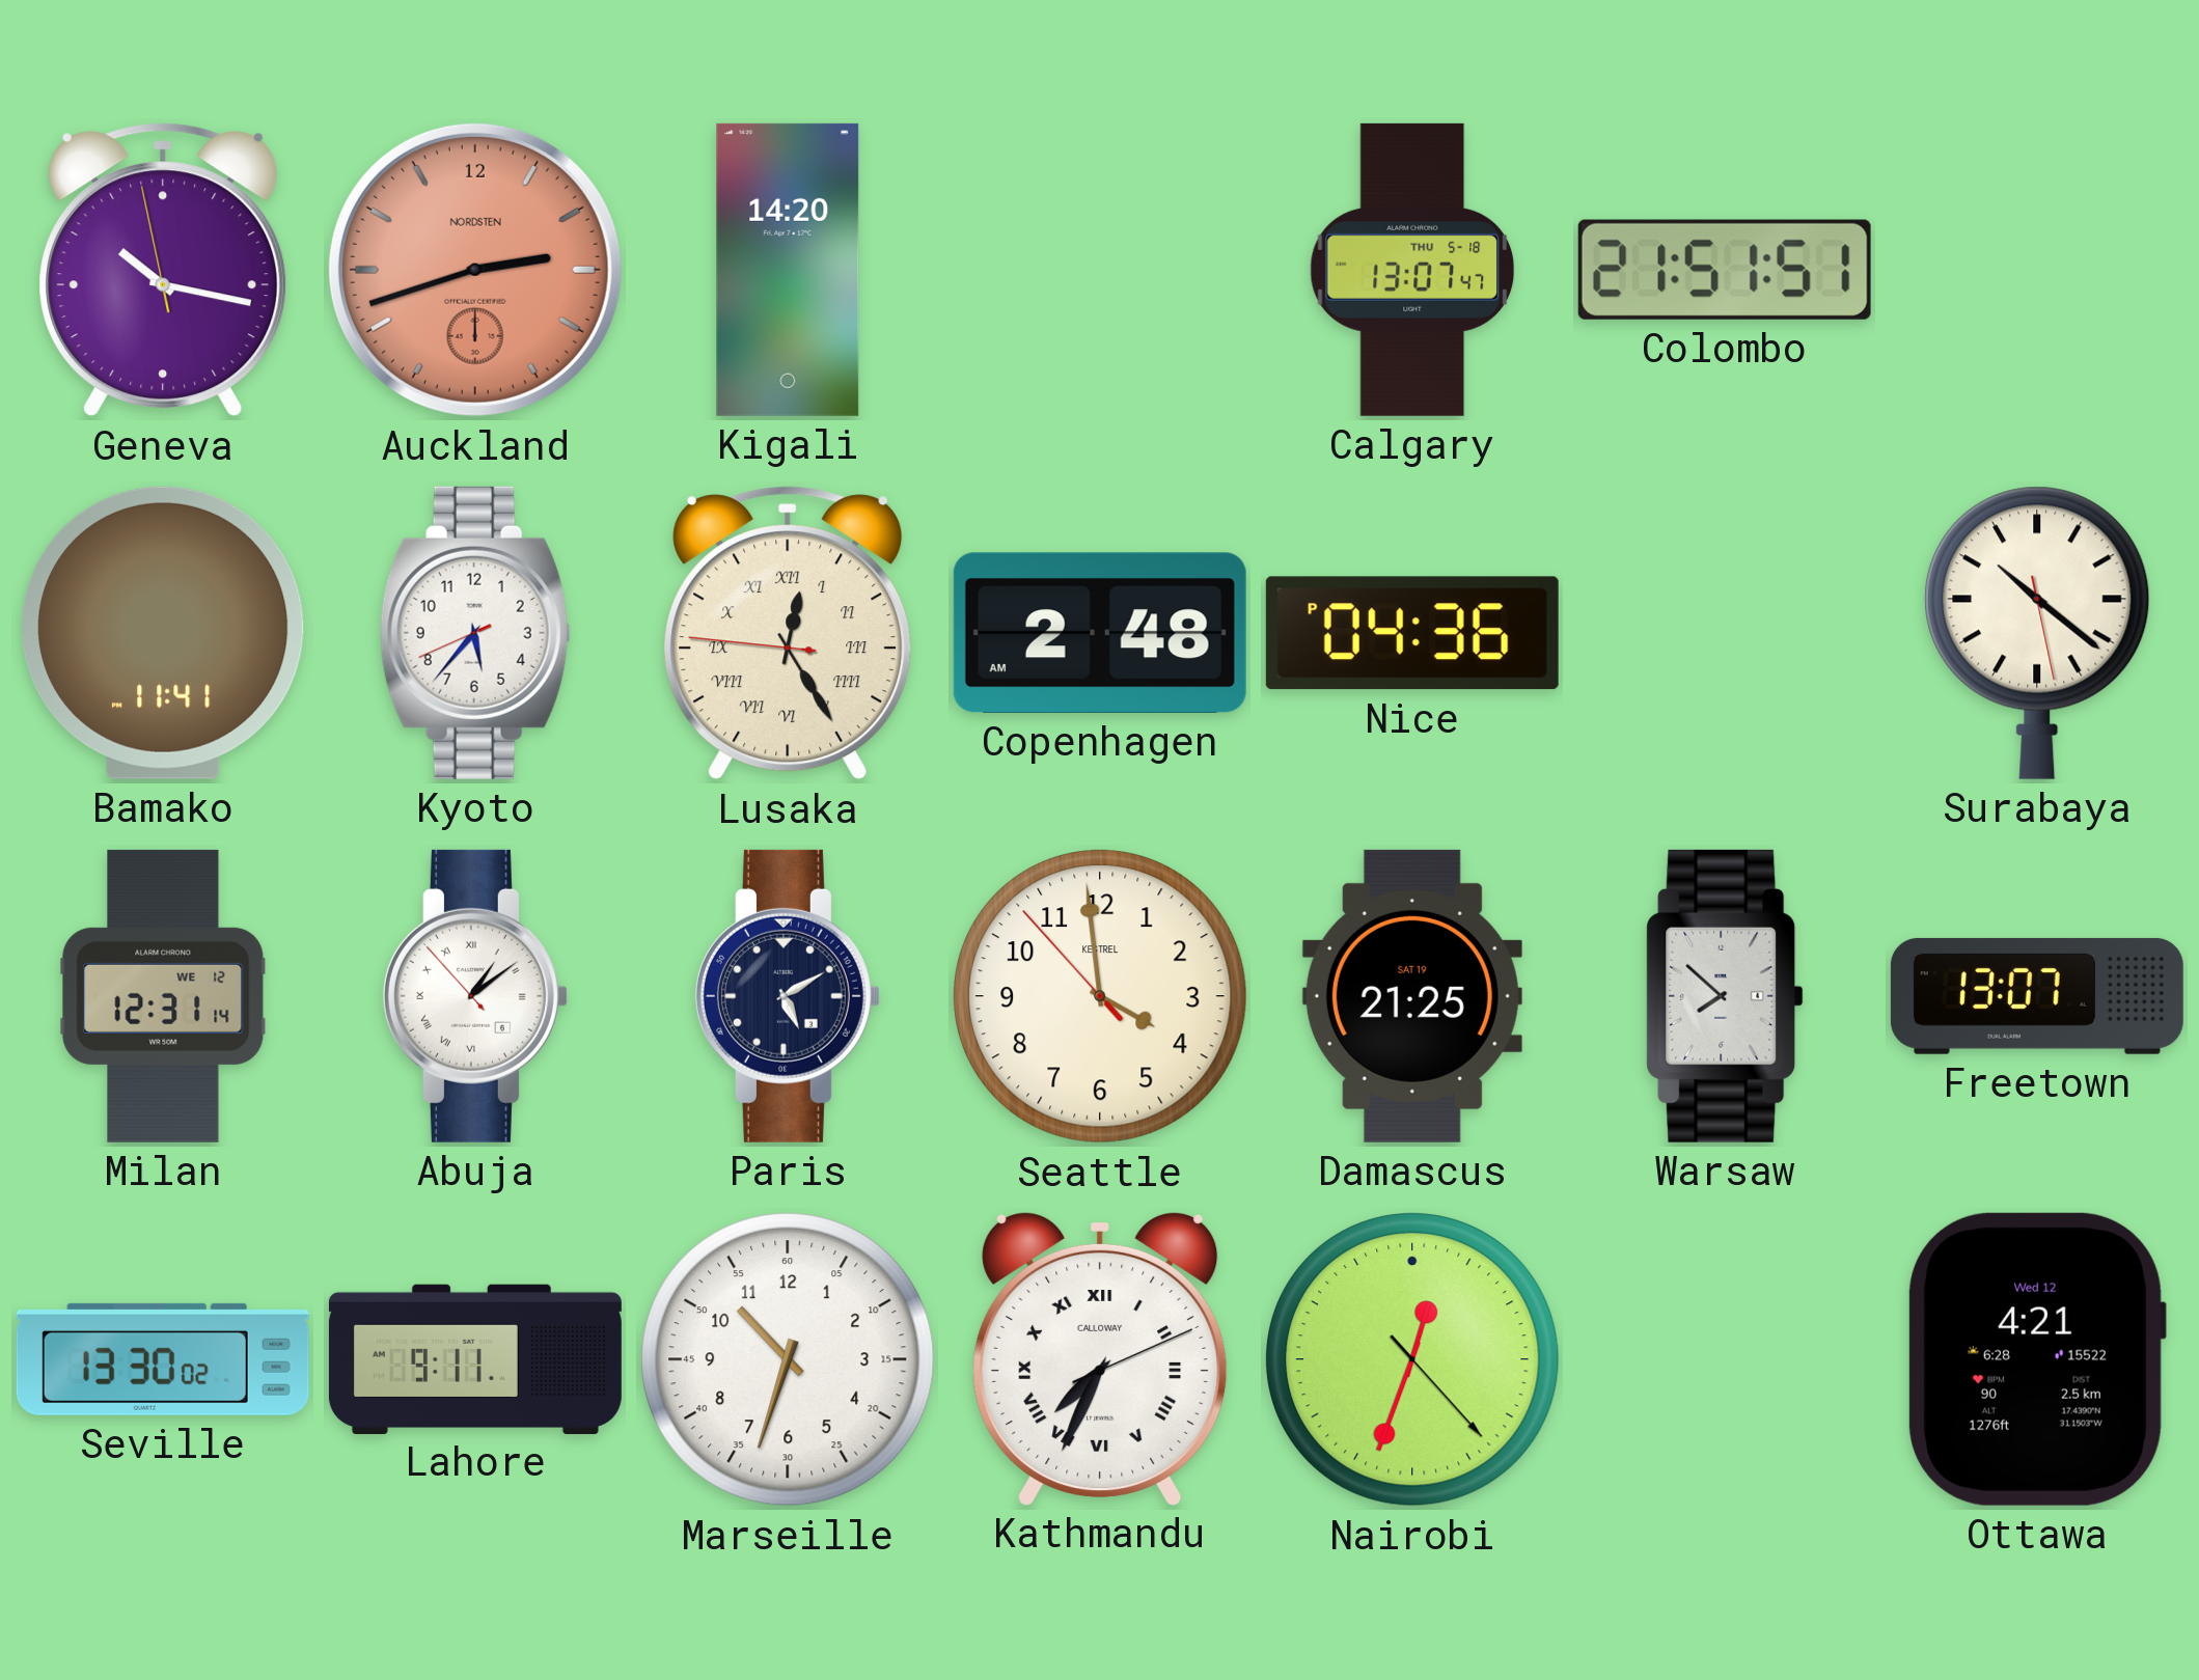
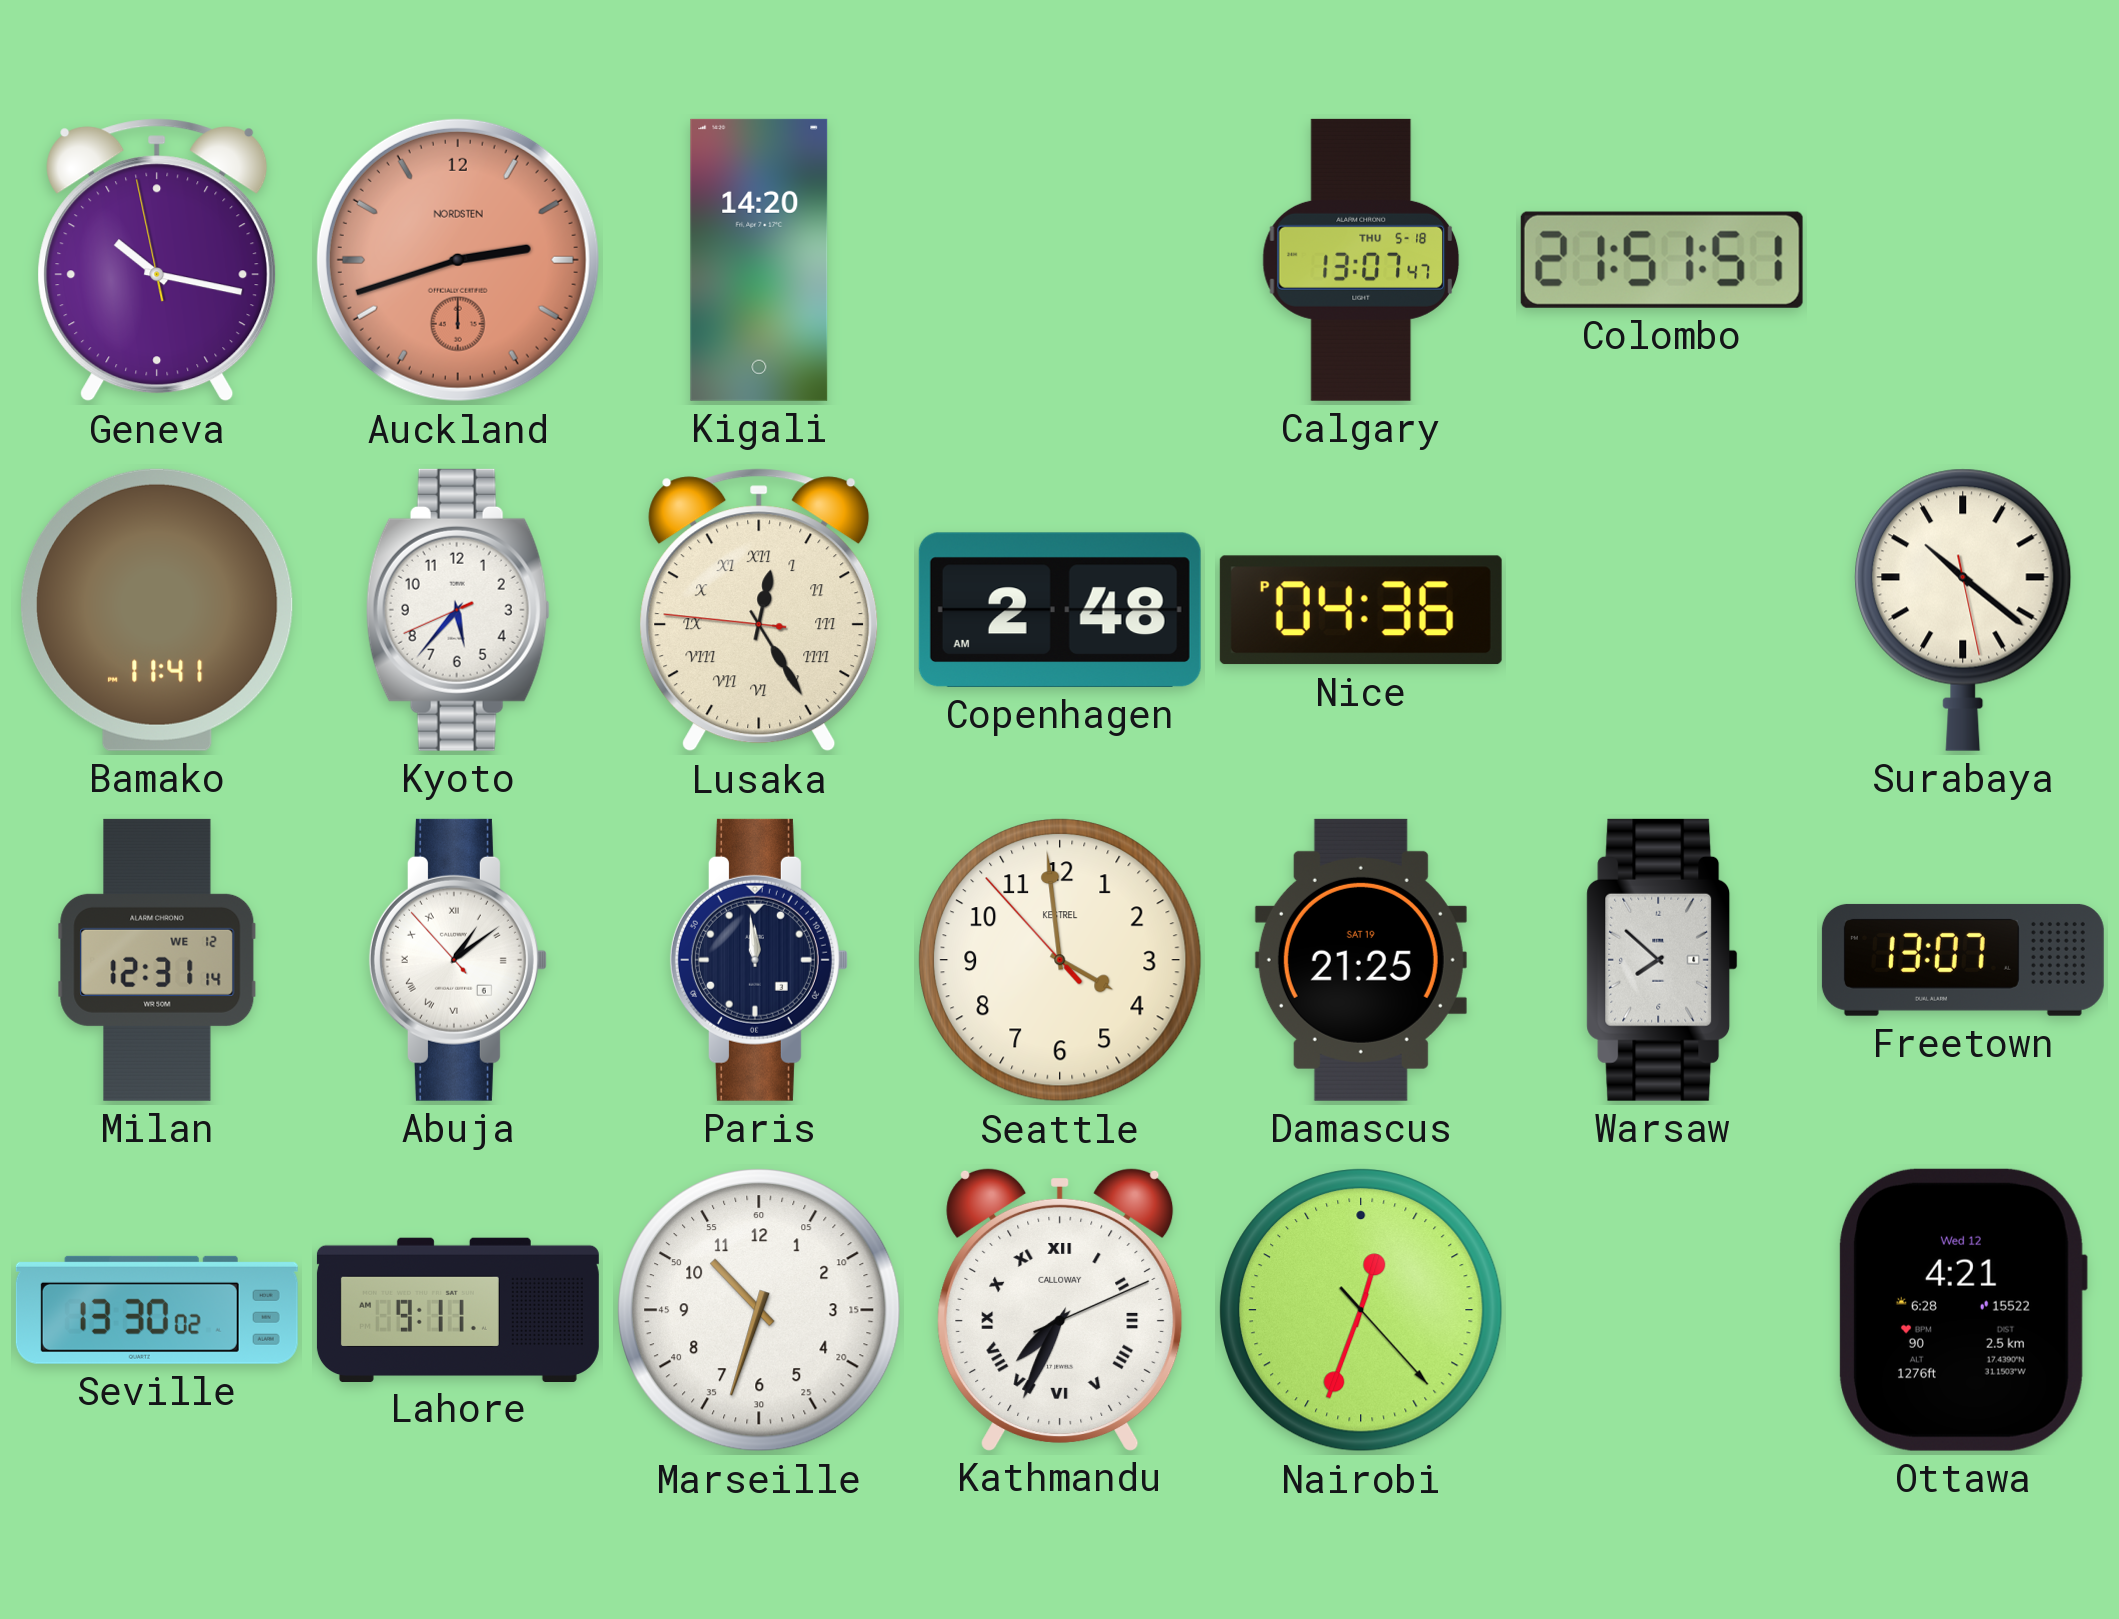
Paris: 5:10 -> 11:59 (759, 960)
